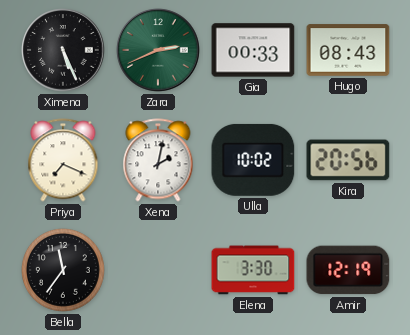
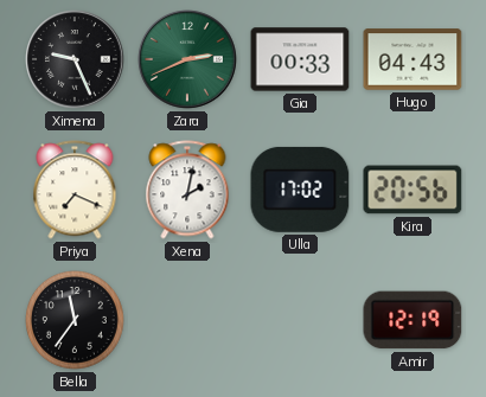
Ximena: 5:26 -> 9:26 (75, 59)
Hugo: 08:43 -> 04:43 (413, 59)
Ulla: 10:02 -> 17:02 (300, 190)
Elena: 3:30 -> none (253, 270)
